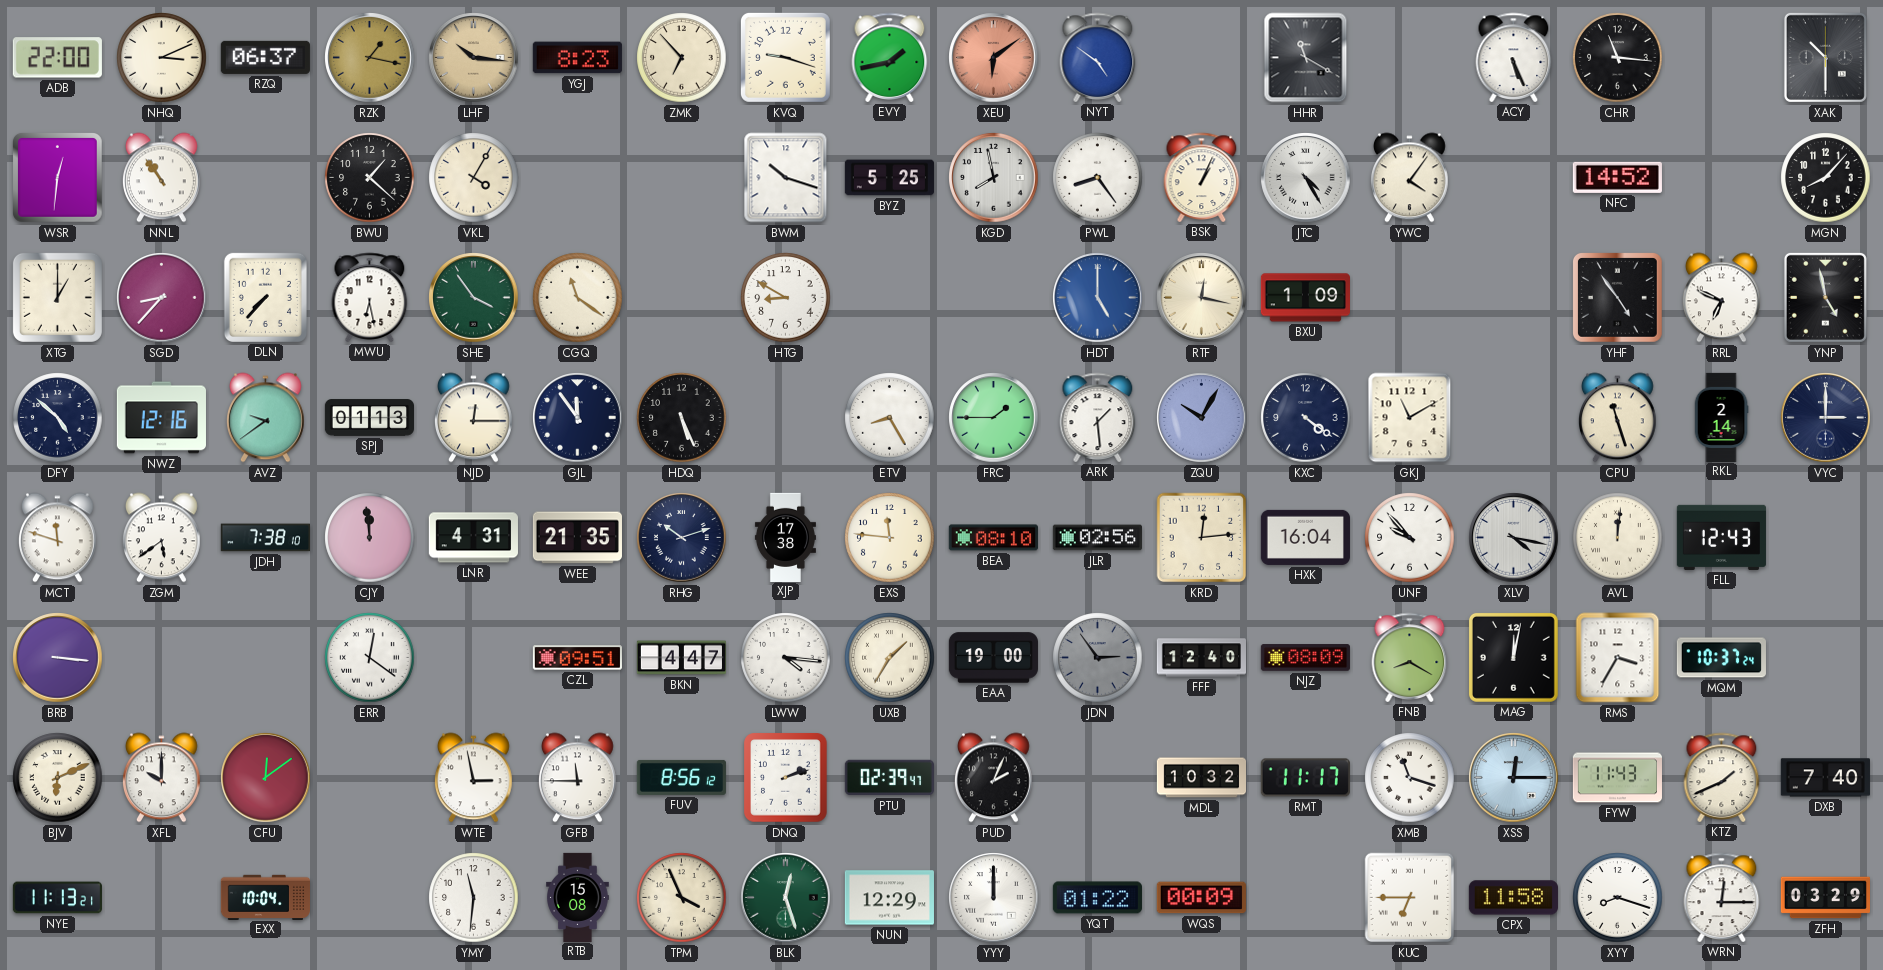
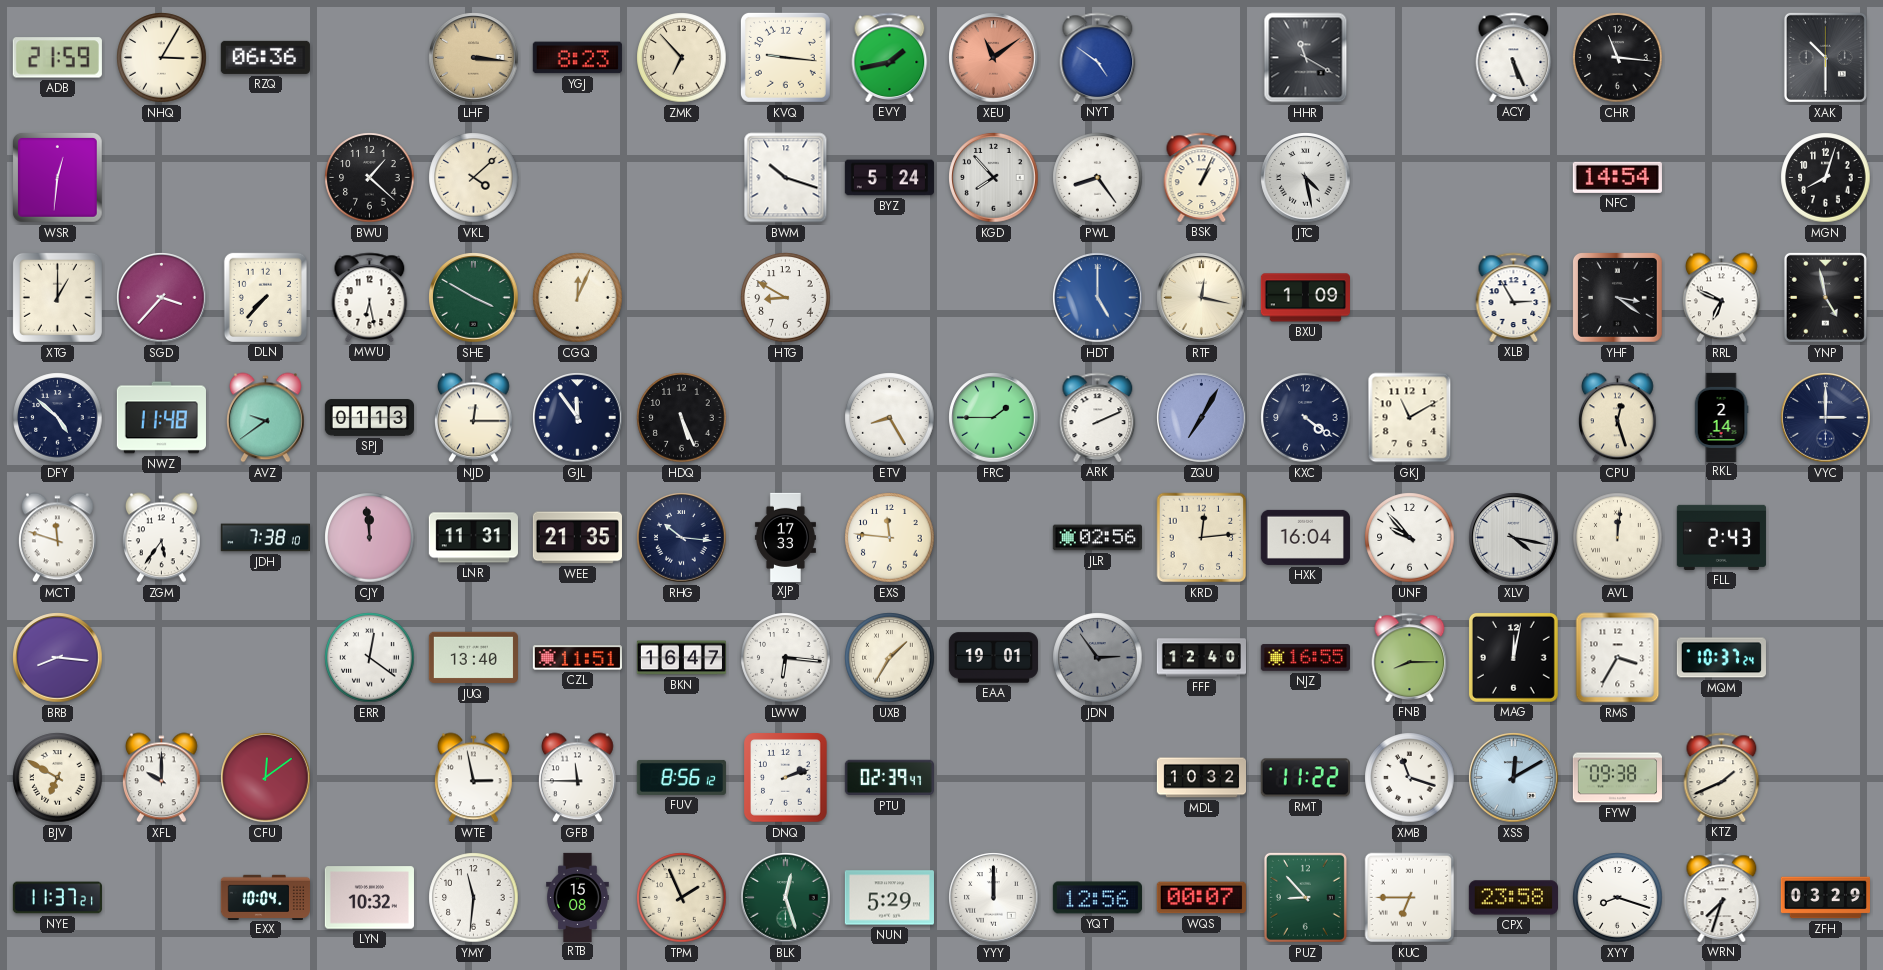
ADB: 22:00 -> 21:59 (57, 58)
NHQ: 3:11 -> 3:05 (162, 58)
RZQ: 06:37 -> 06:36 (265, 57)
RZK: 1:17 -> none (370, 58)
LHF: 10:16 -> 3:16 (474, 58)
KVQ: 9:18 -> 9:16 (785, 57)
XEU: 6:09 -> 11:09 (994, 58)
NNL: 10:54 -> none (162, 178)
VKL: 4:05 -> 4:08 (474, 178)
BYZ: 5:25 -> 5:24 (889, 178)
KGD: 7:58 -> 7:53 (994, 178)
JTC: 4:25 -> 4:28 (1306, 178)
YWC: 4:06 -> none (1410, 178)
NFC: 14:52 -> 14:54 (1617, 177)
MGN: 8:07 -> 8:03 (1826, 178)
SGD: 8:37 -> 3:37 (162, 298)
SHE: 3:54 -> 3:50 (474, 298)
CGQ: 11:21 -> 12:04 (578, 298)
XLB: none -> 2:55 (1514, 297)
YHF: 4:54 -> 3:21 (1618, 298)
NWZ: 12:16 -> 11:48 (161, 418)
ARK: 1:29 -> 2:11 (1098, 417)
ZQU: 10:05 -> 7:05 (1202, 418)
CPU: 11:27 -> 12:27 (1618, 418)
ZGM: 5:39 -> 5:36 (162, 538)
LNR: 4:31 -> 11:31 (473, 538)
RHG: 10:12 -> 10:16 (682, 538)
XJP: 17:38 -> 17:33 (785, 537)
BEA: 08:10 -> none (993, 538)
FLL: 12:43 -> 2:43 (1721, 537)
BRB: 3:16 -> 8:16 (58, 658)
JUQ: none -> 13:40 (473, 658)
CZL: 09:51 -> 11:51 (577, 658)
BKN: 4:47 -> 16:47 (681, 658)
LWW: 4:16 -> 6:16 (786, 658)
EAA: 19:00 -> 19:01 (993, 658)
NJZ: 08:09 -> 16:55 (1305, 658)
FNB: 8:20 -> 8:15 (1410, 657)
BJV: 6:11 -> 6:50 (58, 778)
PUD: 2:04 -> none (994, 778)
RMT: 11:17 -> 11:22 (1305, 778)
XSS: 12:15 -> 12:10 (1514, 778)
FYW: 11:43 -> 09:38 (1617, 778)
DXB: 7:40 -> none (1825, 778)
NYE: 11:13 -> 11:37 (57, 898)
LYN: none -> 10:32 (369, 898)
TPM: 3:56 -> 1:56 (682, 898)
NUN: 12:29 -> 5:29 (889, 898)
YQT: 01:22 -> 12:56 (1097, 898)
WQS: 00:09 -> 00:07 (1201, 898)
PUZ: none -> 8:53 (1305, 897)
CPX: 11:58 -> 23:58 (1513, 898)
WRN: 12:15 -> 7:33 (1722, 897)
